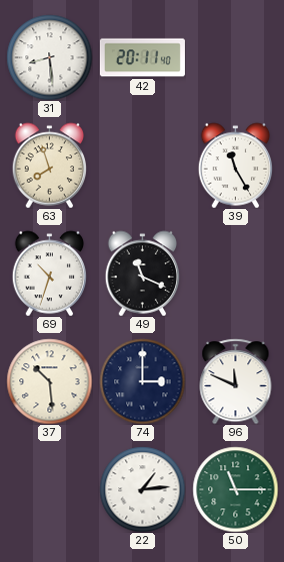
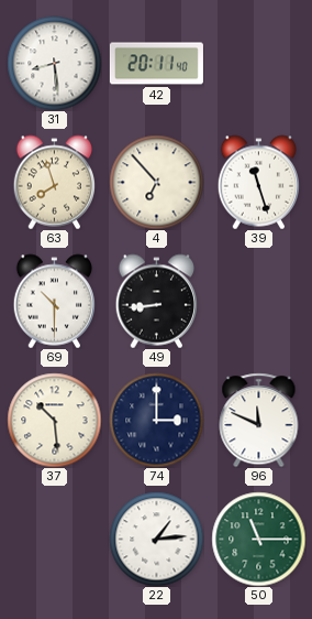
4: none -> 6:53 (156, 182)
39: 11:25 -> 11:27 (259, 182)
69: 10:33 -> 10:30 (55, 301)
49: 11:19 -> 8:44 (157, 301)
